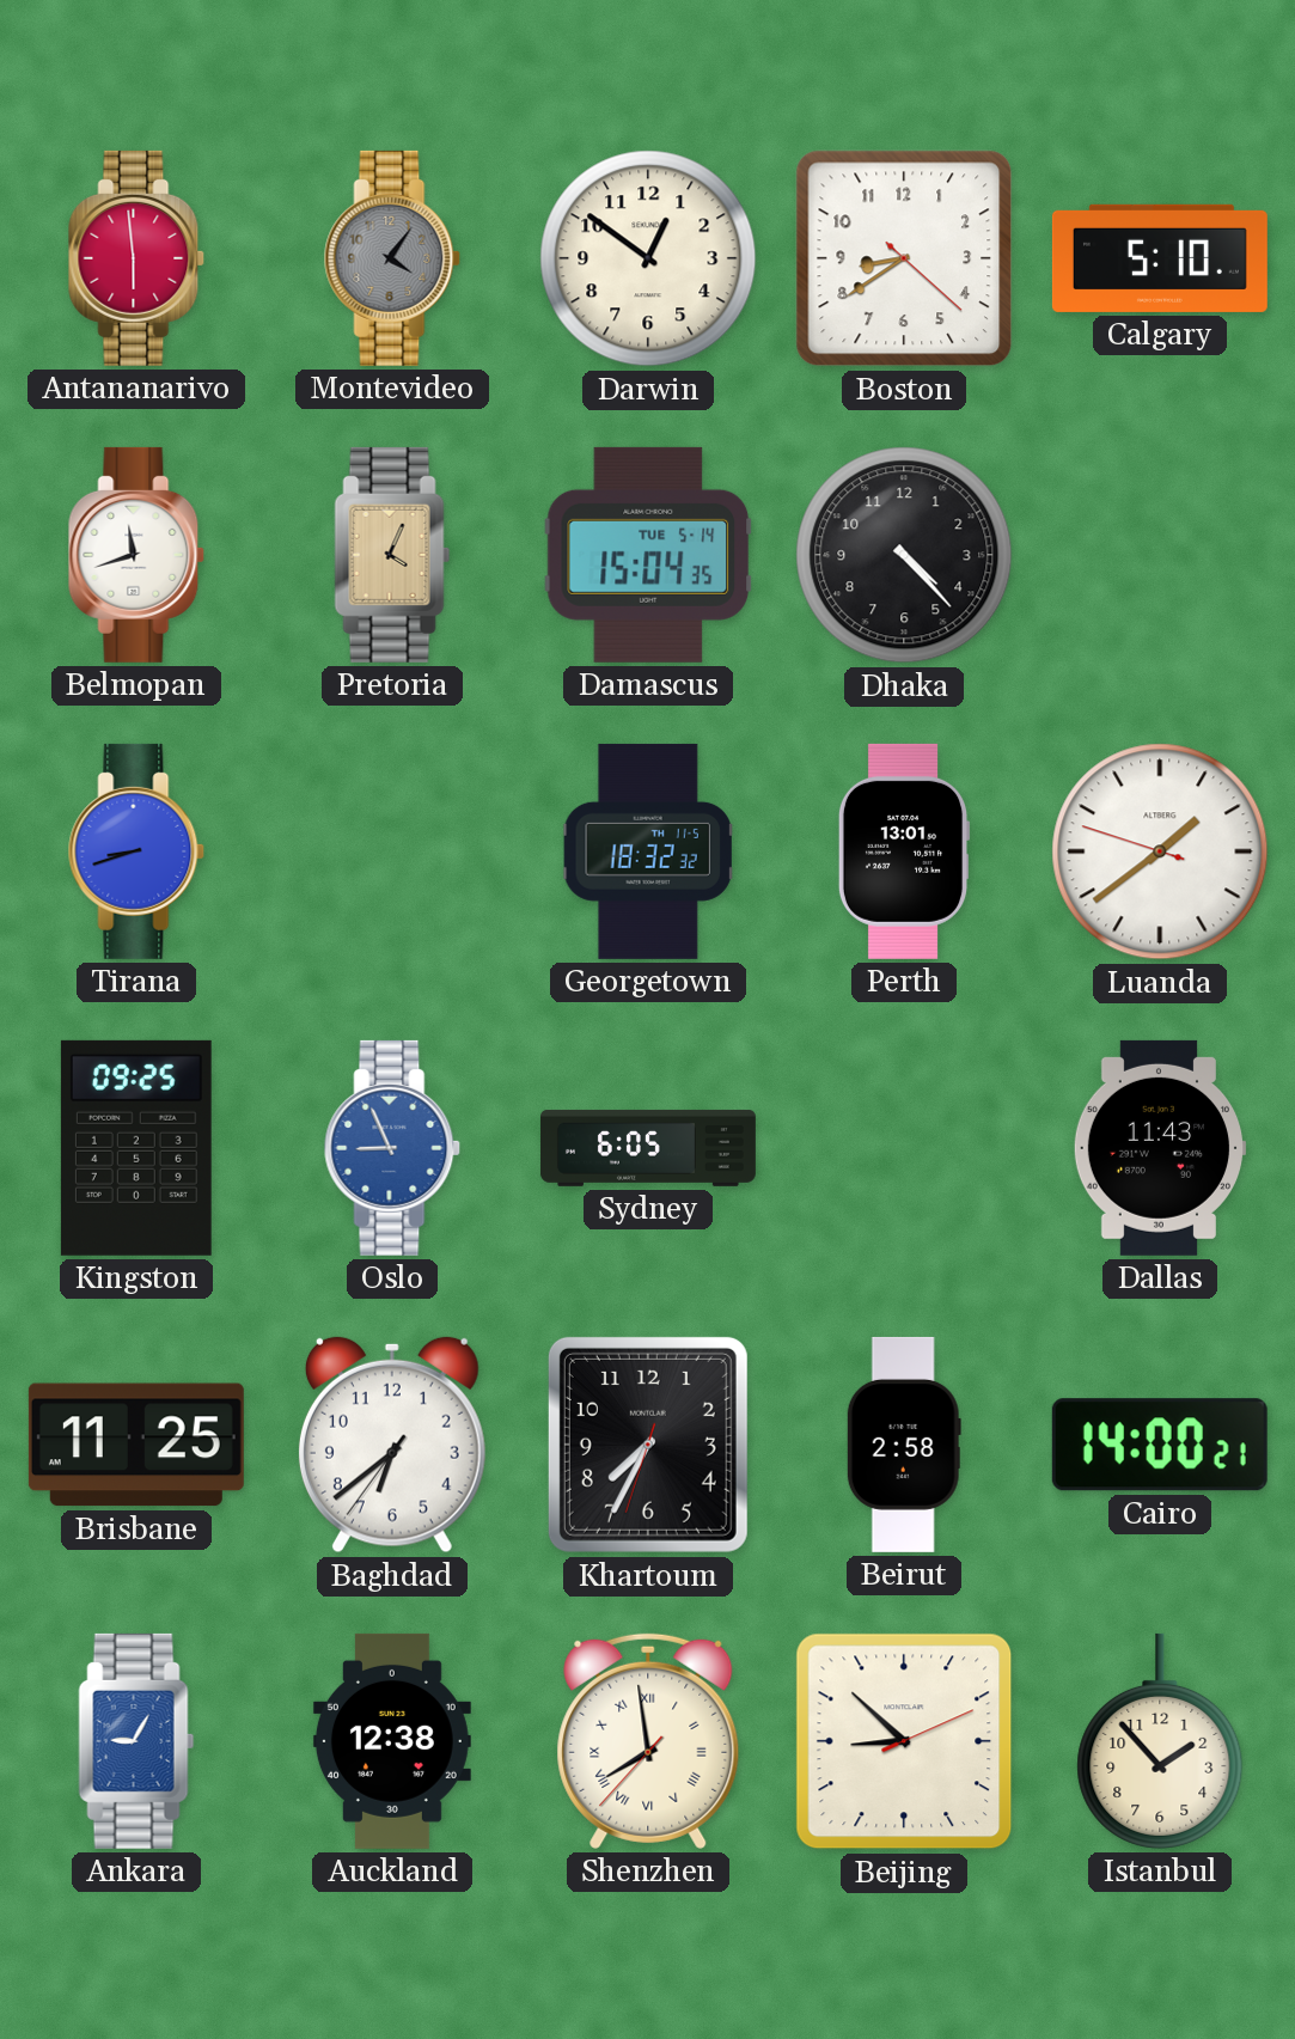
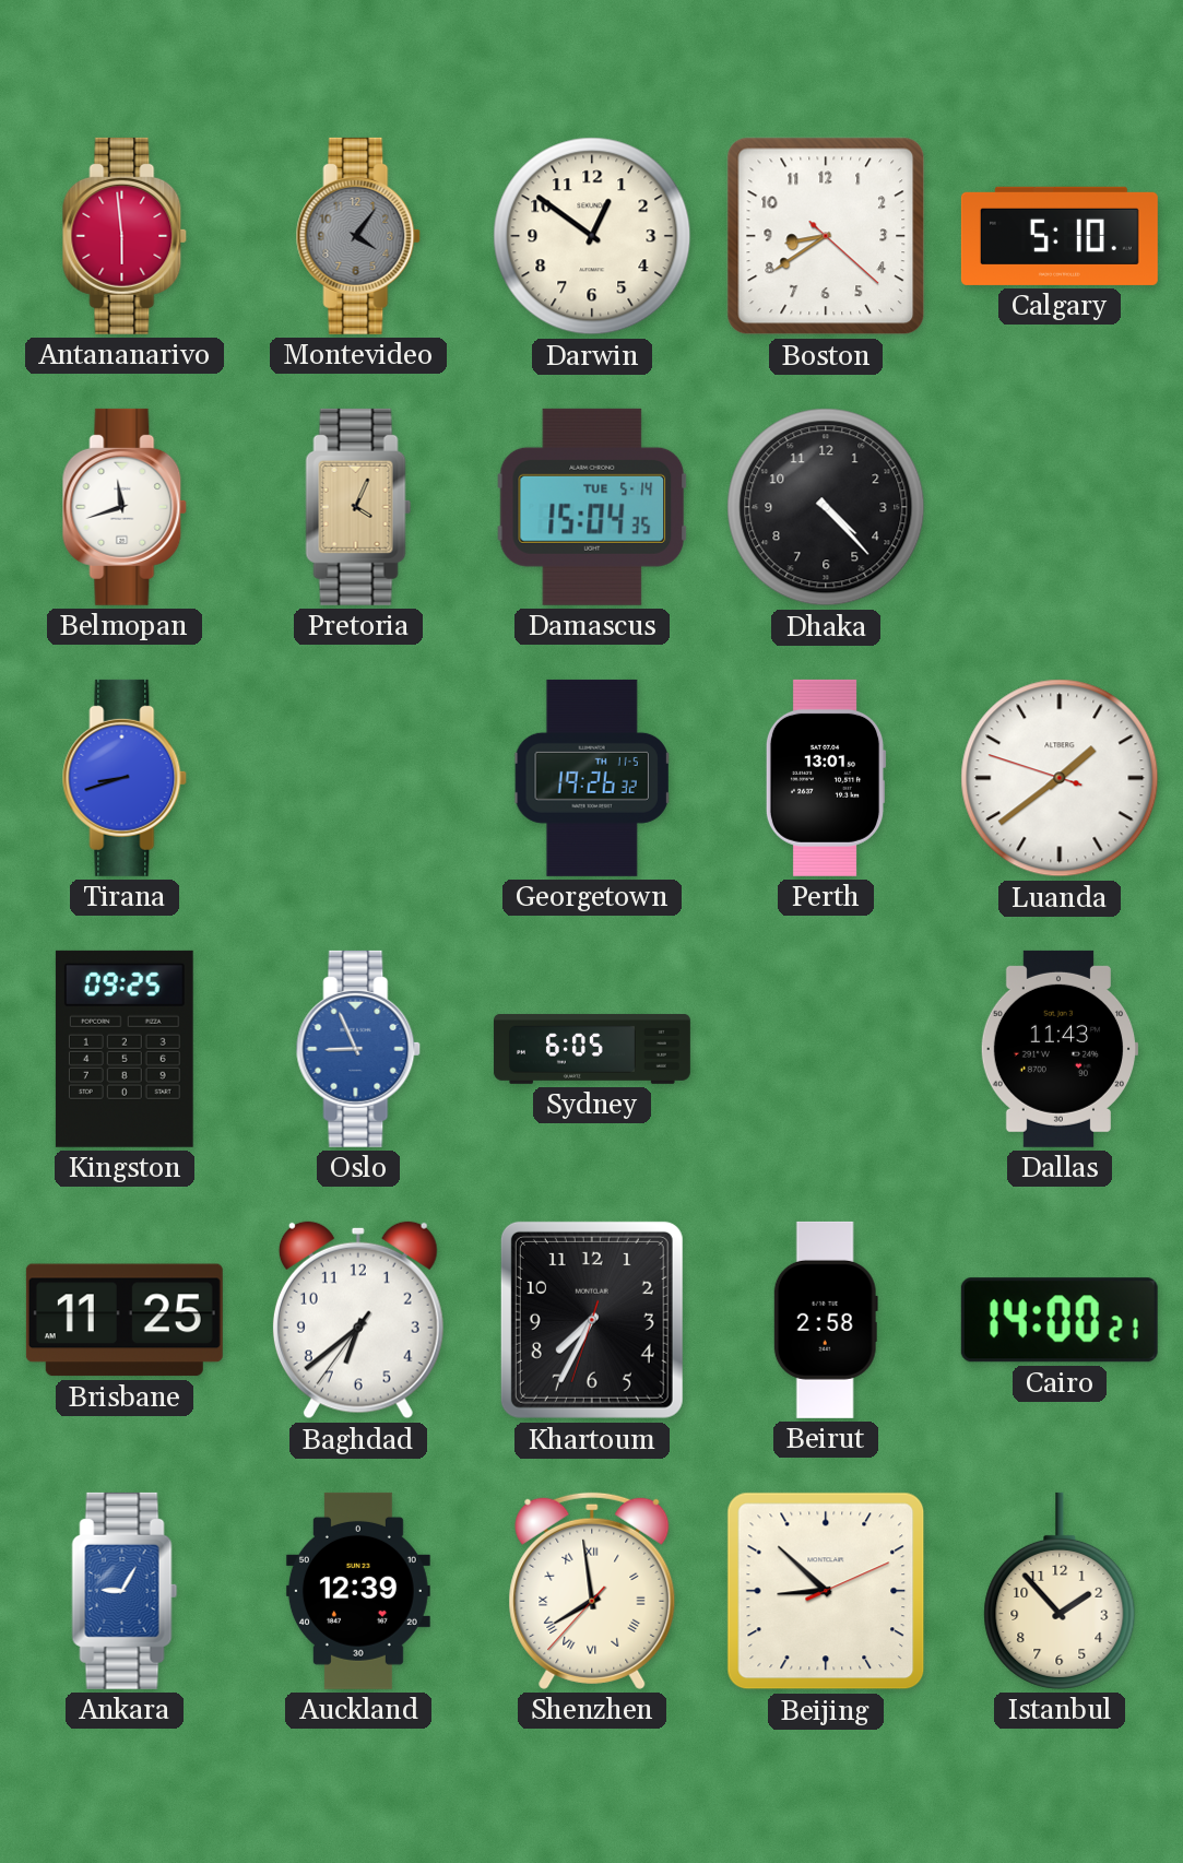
Georgetown: 18:32 -> 19:26 (592, 778)
Auckland: 12:38 -> 12:39 (358, 1591)
